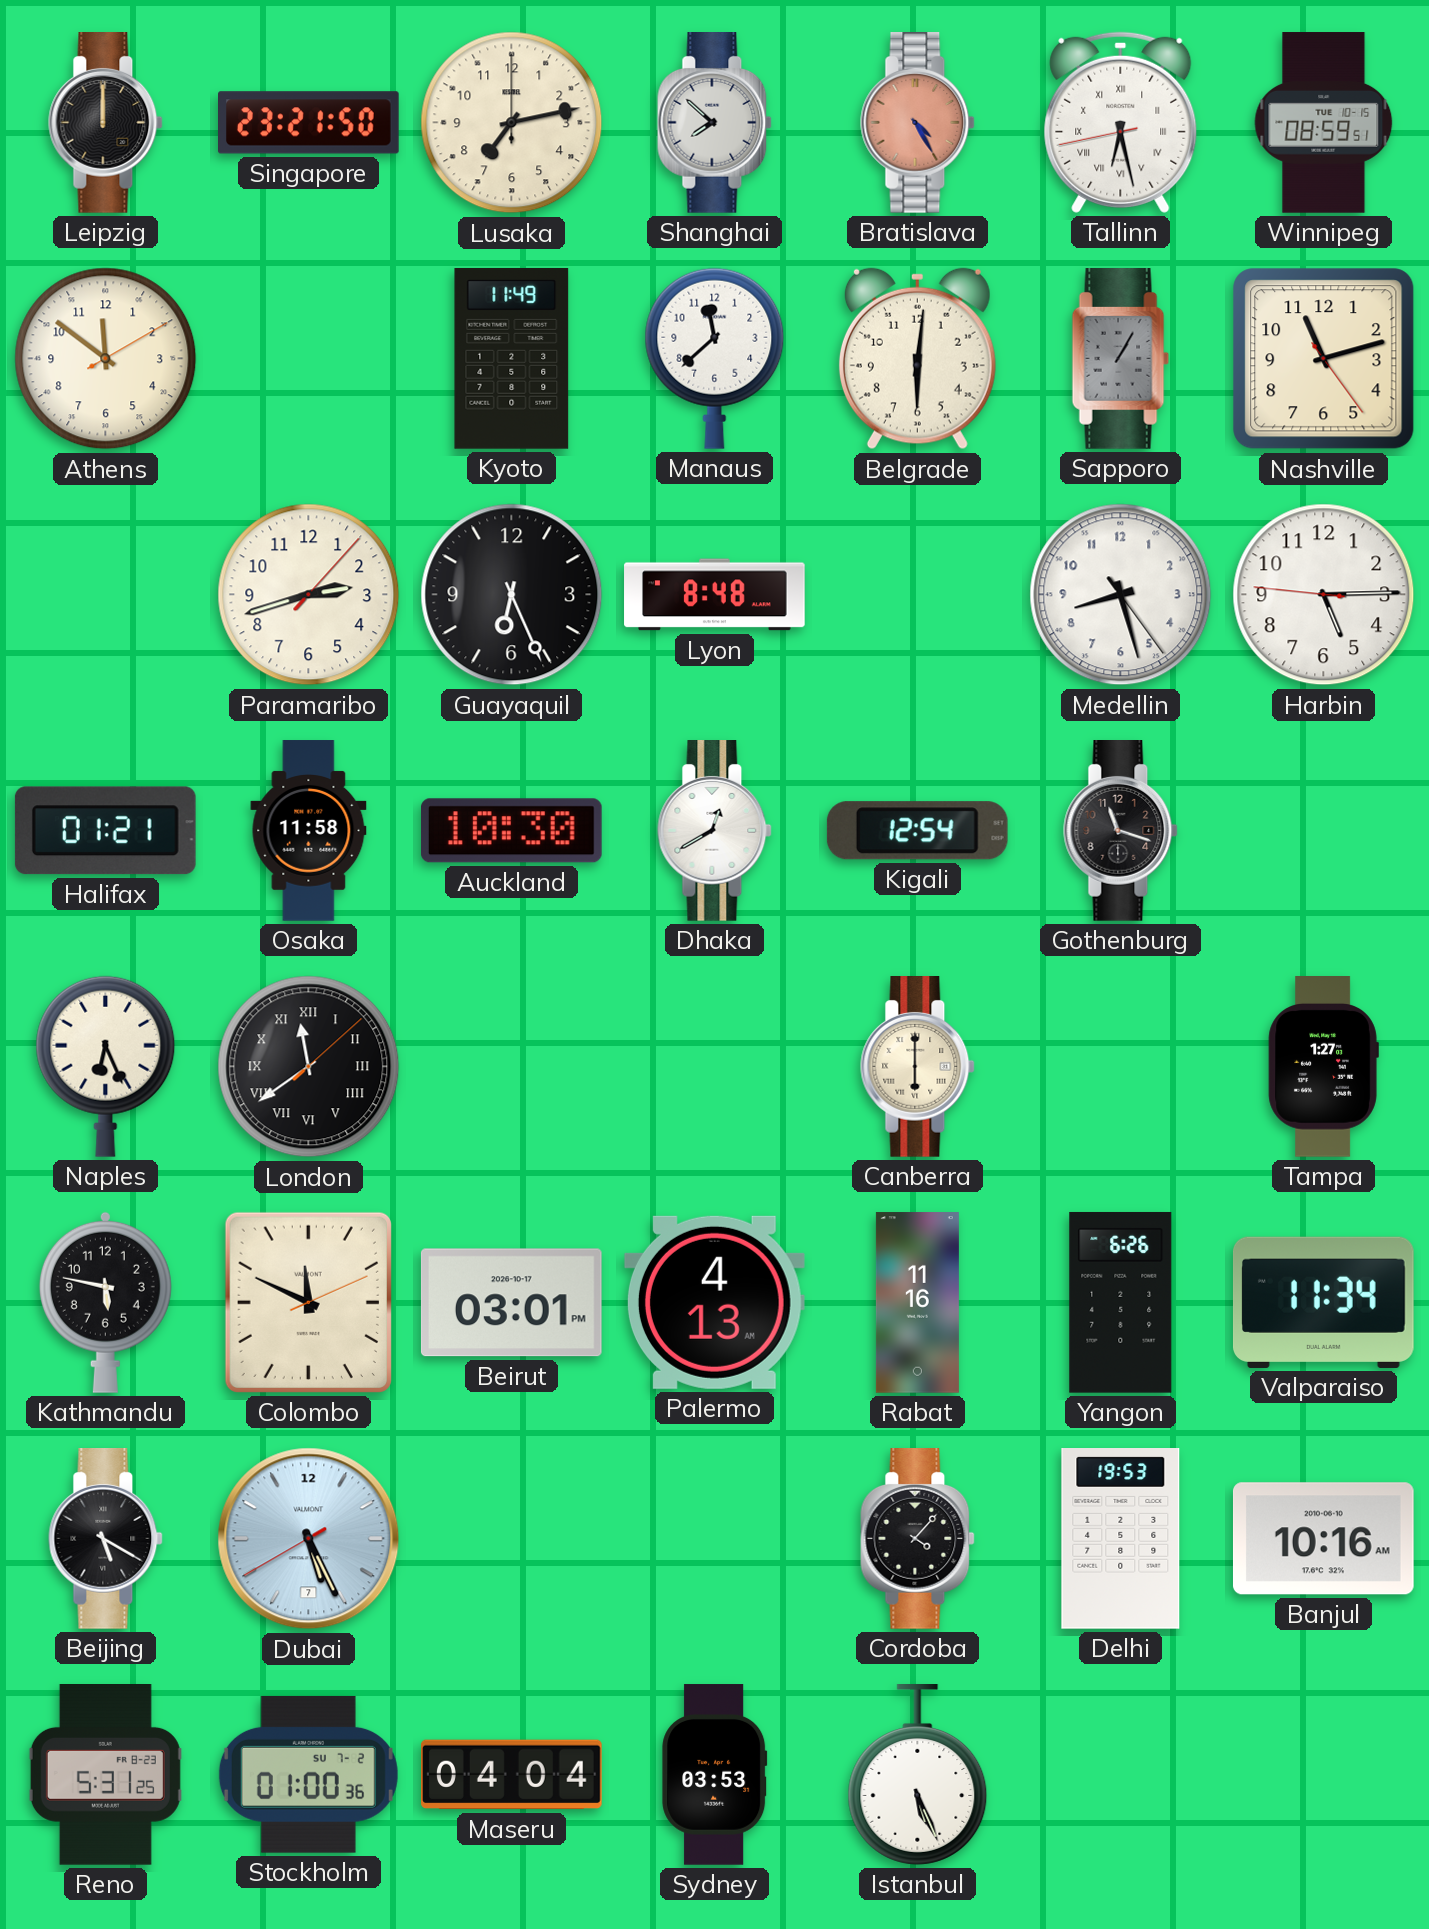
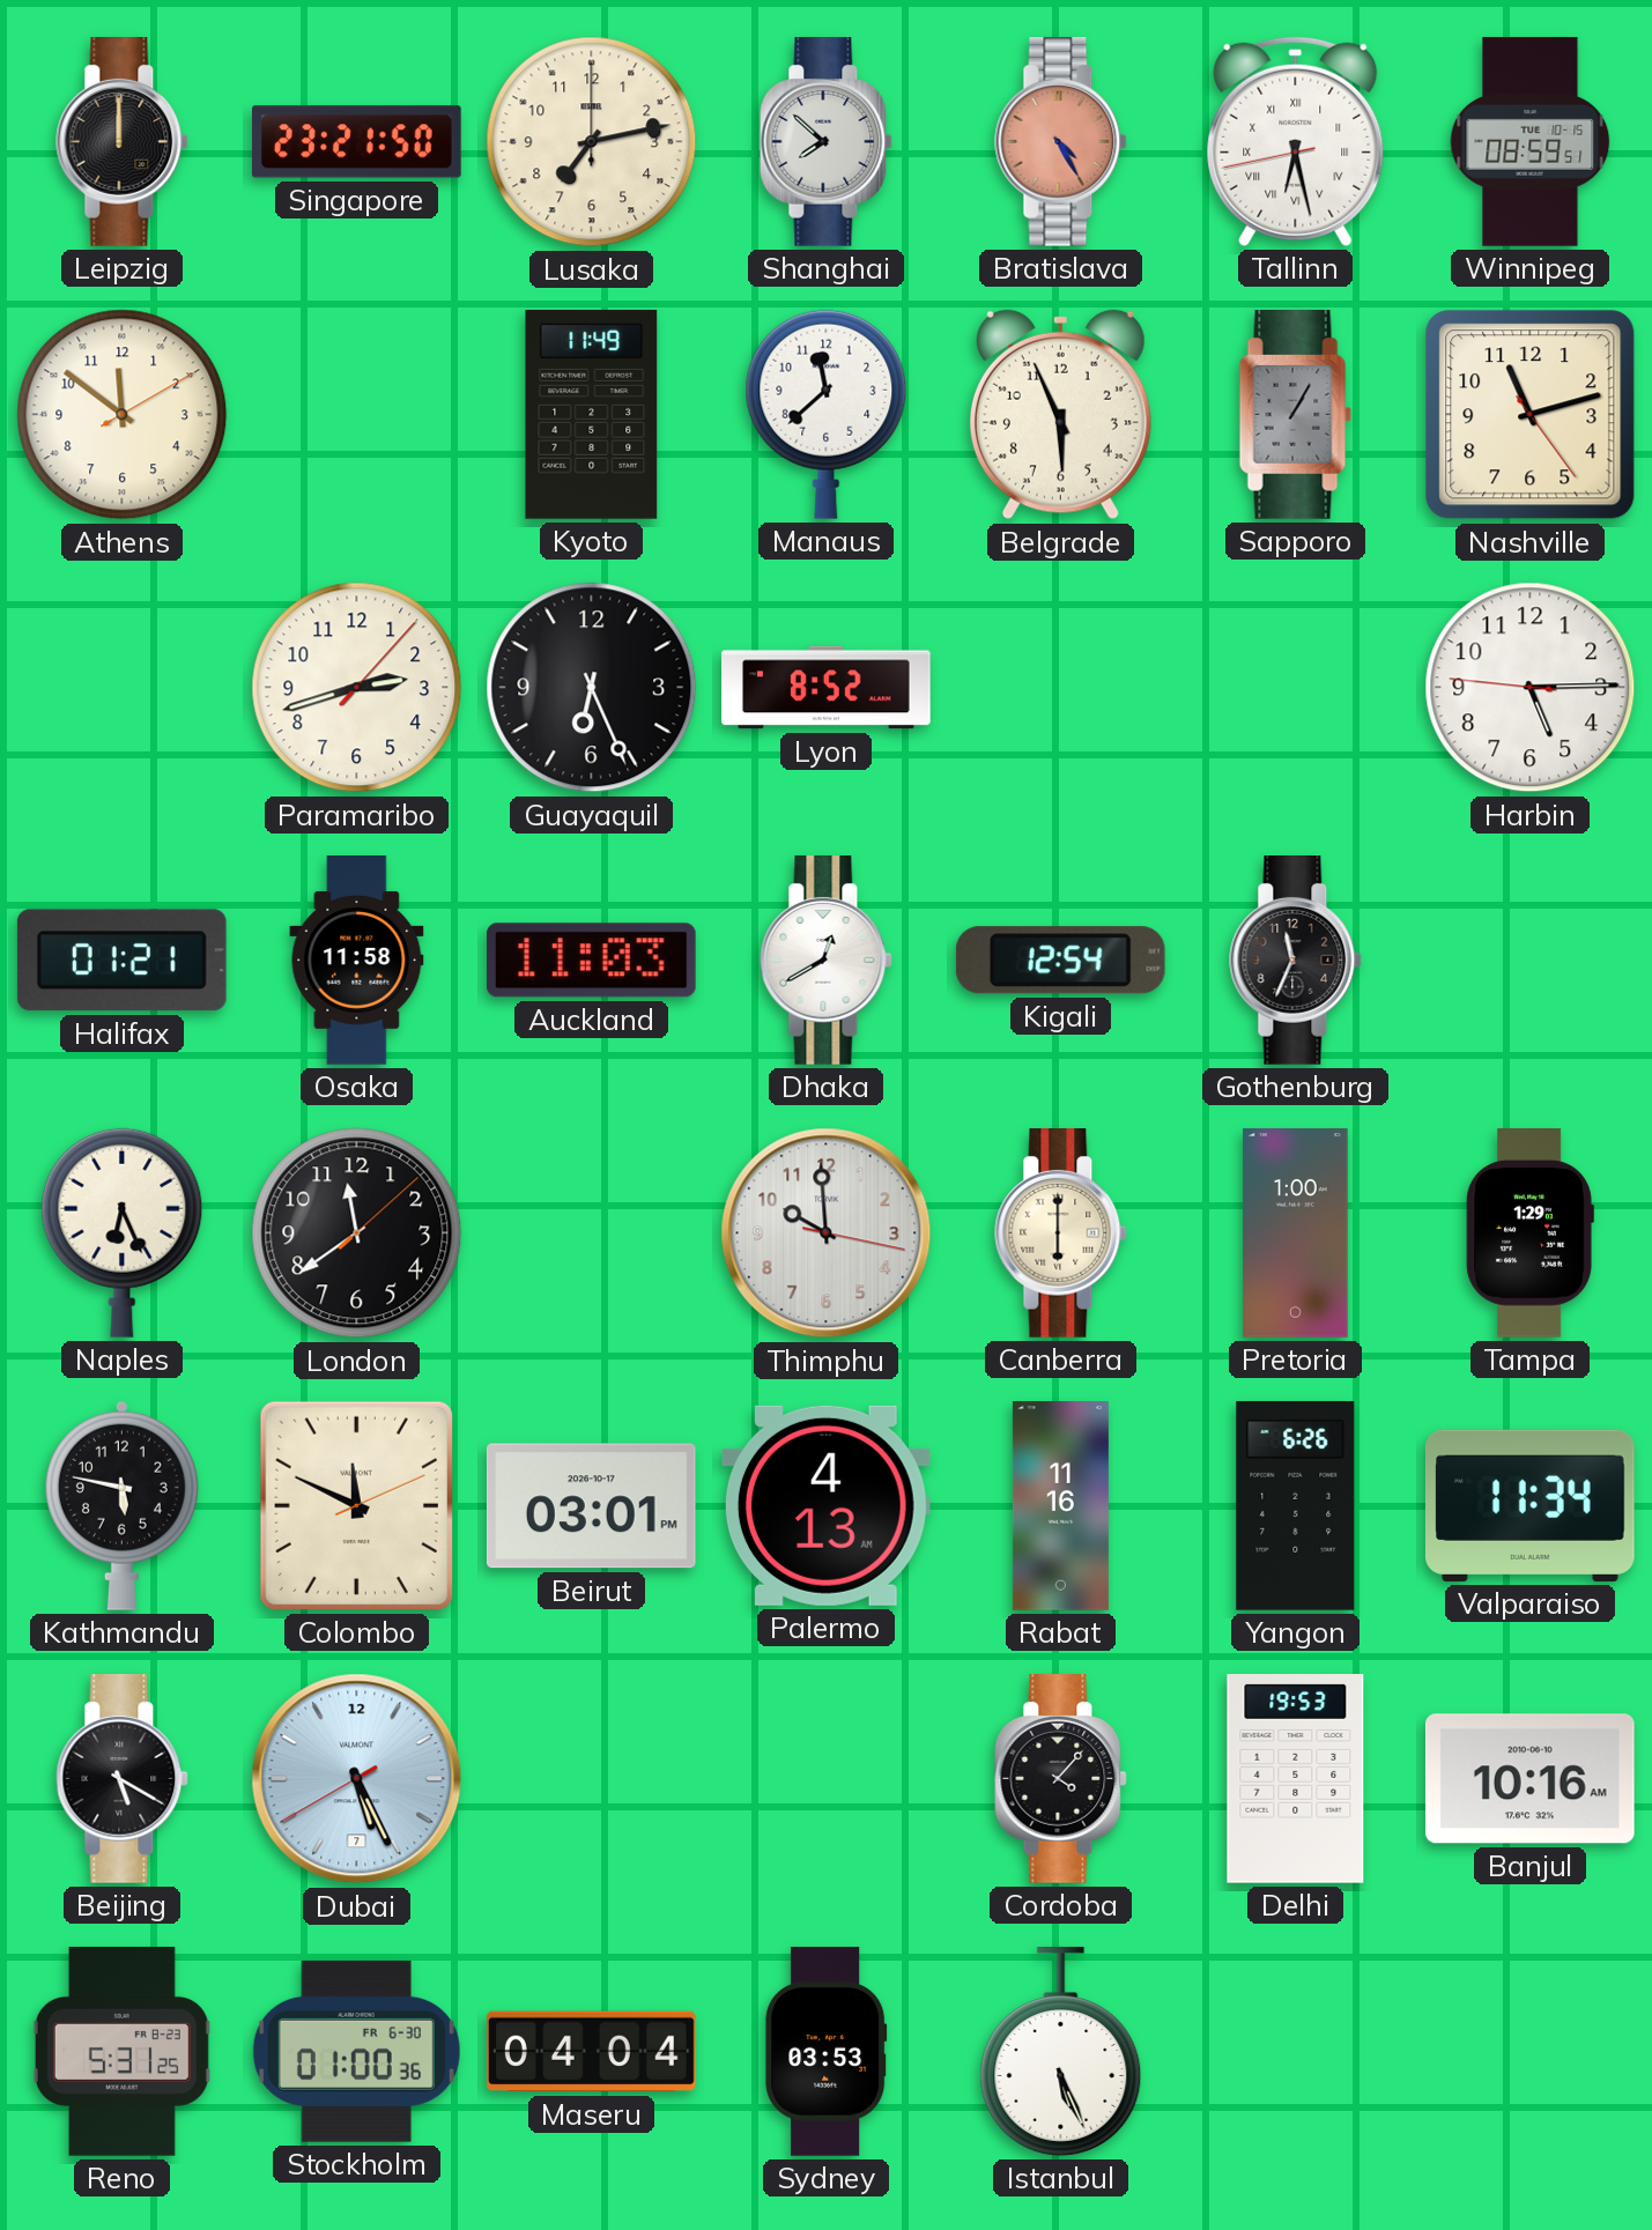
Belgrade: 6:01 -> 5:56 (1060, 415)
Lyon: 8:48 -> 8:52 (827, 688)
Medellin: 8:27 -> none (1121, 595)
Auckland: 10:30 -> 11:03 (591, 961)
Gothenburg: 11:18 -> 11:34 (1296, 961)
London numerals: Roman -> Arabic (357, 1233)
Thimphu: none -> 9:59 (827, 1233)
Pretoria: none -> 1:00 (1296, 1233)
Tampa: 1:27 -> 1:29 (1529, 1233)
Stockholm date: SU 7-2 -> FR 6-30 (356, 2051)
